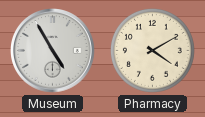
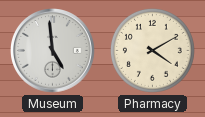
Museum: 4:55 -> 4:59 (53, 51)
